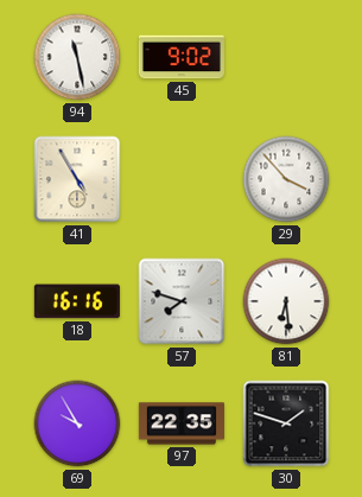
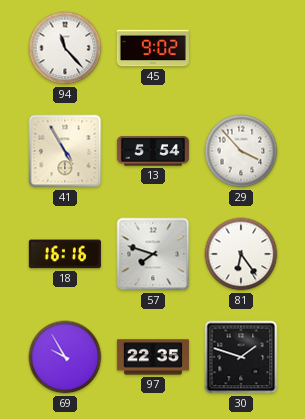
94: 11:28 -> 11:23 (65, 48)
13: none -> 5:54 (153, 151)
81: 6:29 -> 6:24 (241, 254)
